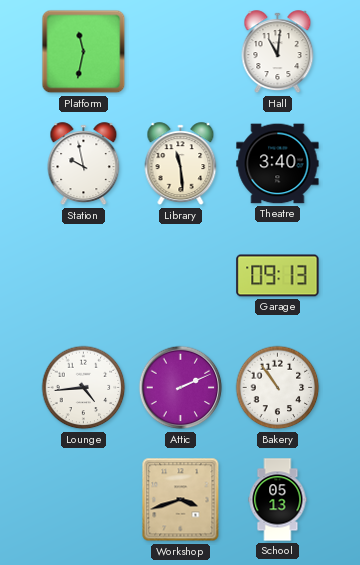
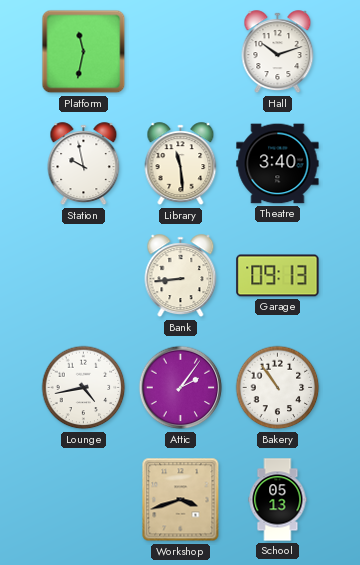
Hall: 11:01 -> 10:12 (278, 52)
Bank: none -> 8:44 (181, 276)
Lounge: 4:44 -> 4:43 (84, 388)
Attic: 2:11 -> 2:06 (181, 388)
